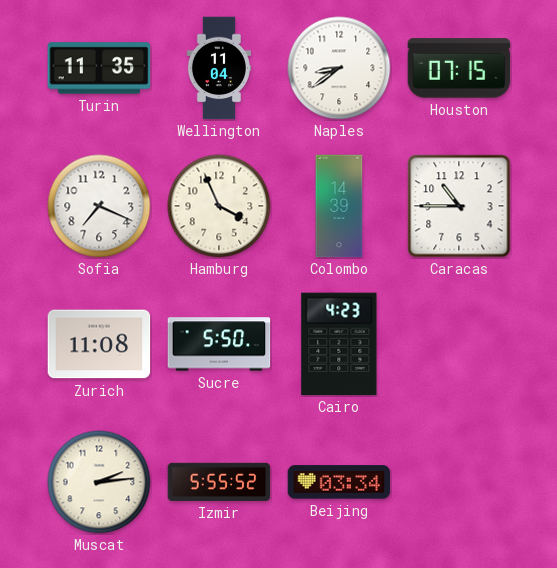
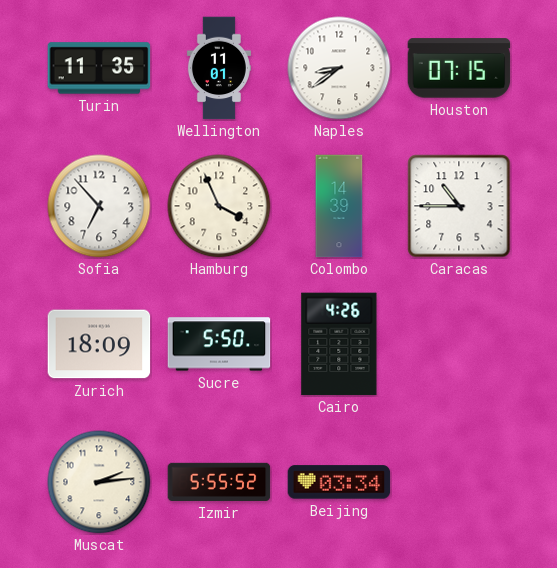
Wellington: 11:04 -> 11:01 (219, 68)
Sofia: 7:19 -> 6:53 (99, 206)
Zurich: 11:08 -> 18:09 (99, 344)
Cairo: 4:23 -> 4:26 (339, 344)
